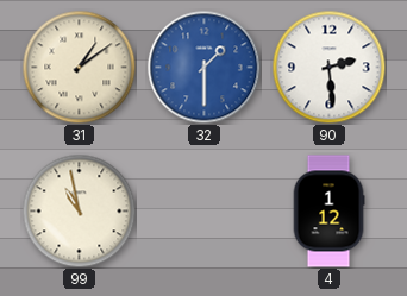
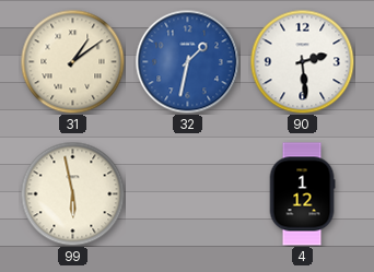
32: 1:30 -> 1:32 (187, 61)
99: 10:58 -> 5:58 (72, 193)
